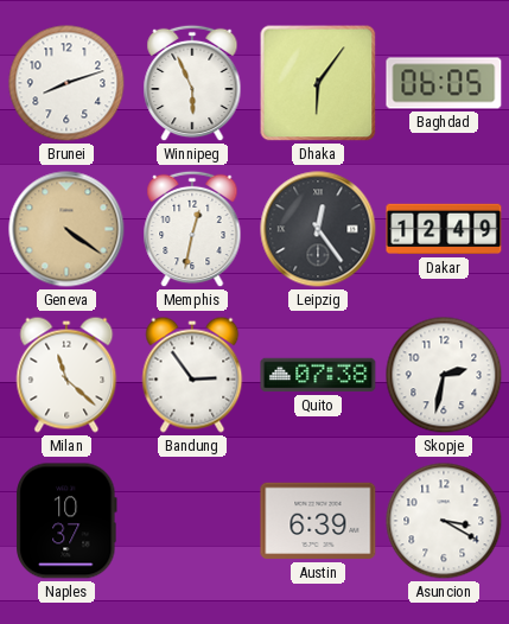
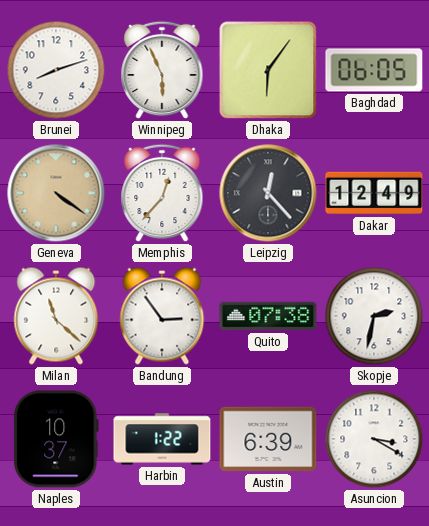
Memphis: 12:32 -> 12:37 (162, 193)
Leipzig: 12:24 -> 12:23 (268, 193)
Harbin: none -> 1:22 (162, 439)
